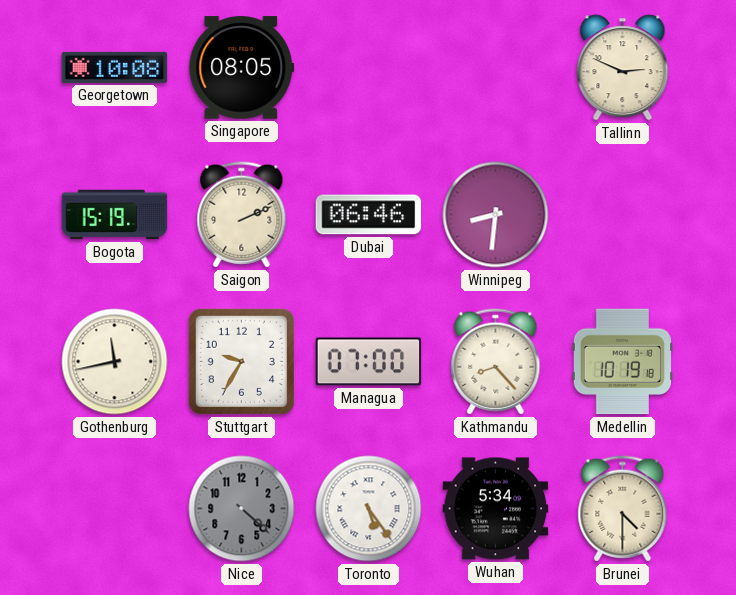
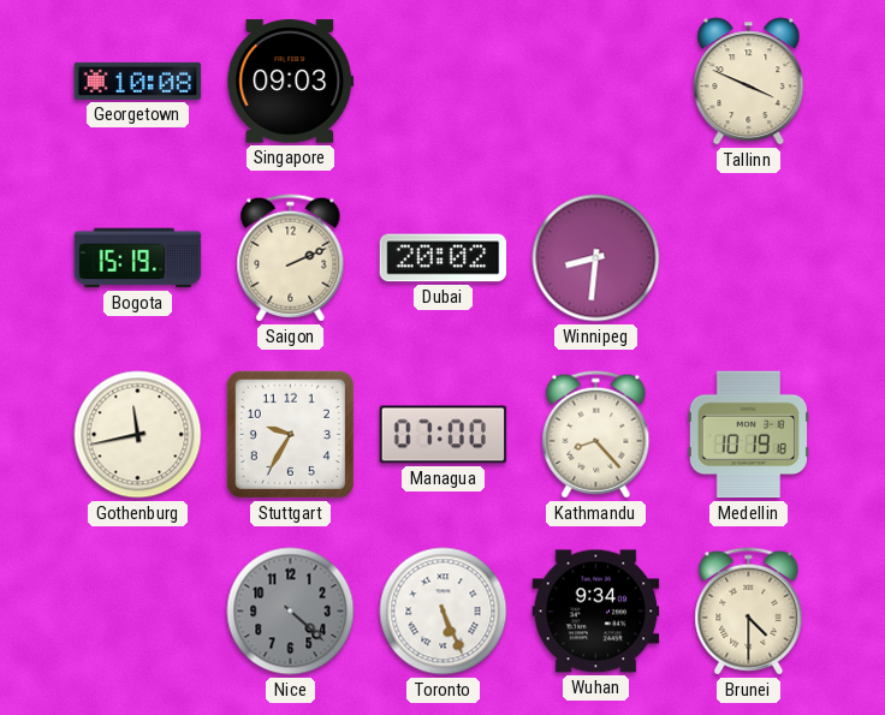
Singapore: 08:05 -> 09:03 (291, 82)
Tallinn: 2:49 -> 3:49 (749, 82)
Dubai: 06:46 -> 20:02 (444, 258)
Toronto: 5:24 -> 5:26 (444, 612)
Wuhan: 5:34 -> 9:34 (596, 612)
